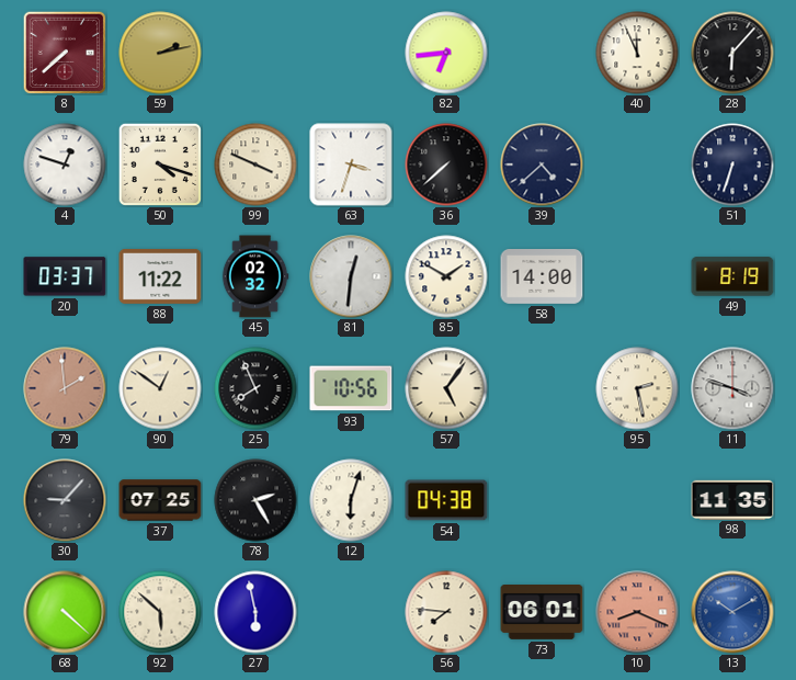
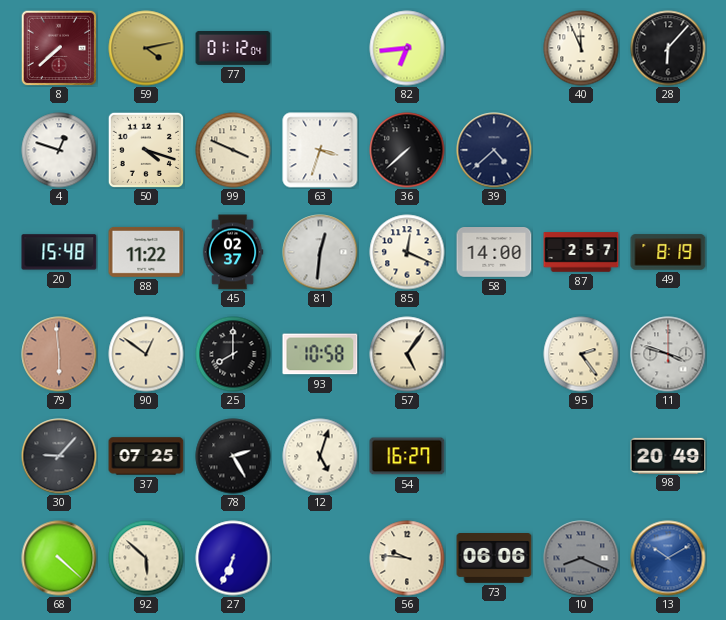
59: 2:13 -> 4:13 (146, 48)
77: none -> 01:12 (233, 49)
51: 6:33 -> none (732, 165)
20: 03:37 -> 15:48 (59, 252)
45: 02:32 -> 02:37 (233, 252)
85: 1:50 -> 12:19 (407, 252)
87: none -> 2:57 (581, 252)
79: 1:59 -> 5:59 (59, 354)
25: 7:56 -> 8:00 (233, 354)
93: 10:56 -> 10:58 (320, 354)
95: 2:28 -> 2:24 (581, 354)
12: 6:03 -> 5:03 (320, 456)
54: 04:38 -> 16:27 (407, 456)
98: 11:35 -> 20:49 (668, 455)
27: 5:58 -> 6:34 (233, 558)
56: 7:46 -> 9:46 (407, 558)
73: 06:01 -> 06:06 (494, 559)
10 dial: salmon -> grey (581, 558)
